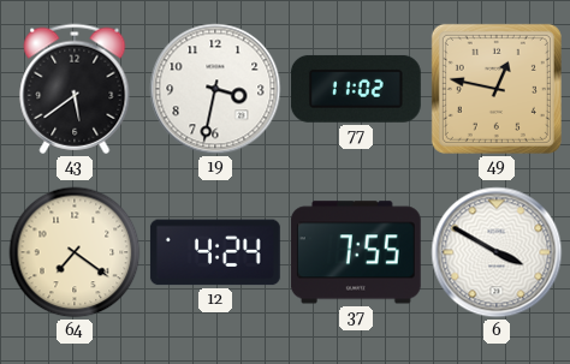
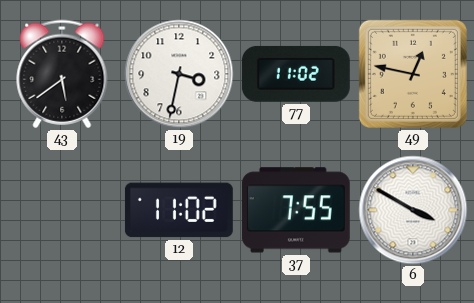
64: 7:21 -> none (75, 252)
12: 4:24 -> 11:02 (179, 210)
